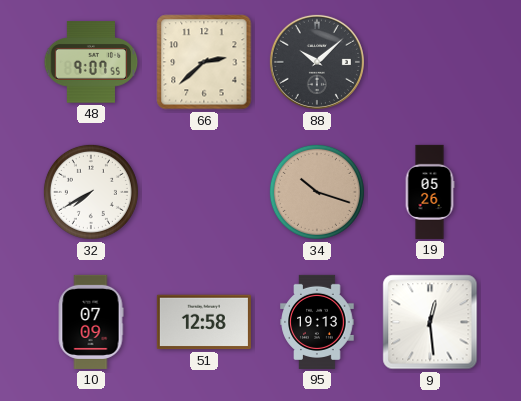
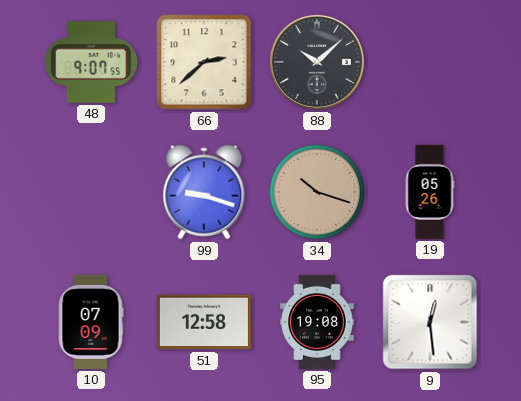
32: 7:40 -> none (91, 192)
99: none -> 9:18 (204, 192)
95: 19:13 -> 19:08 (317, 322)
